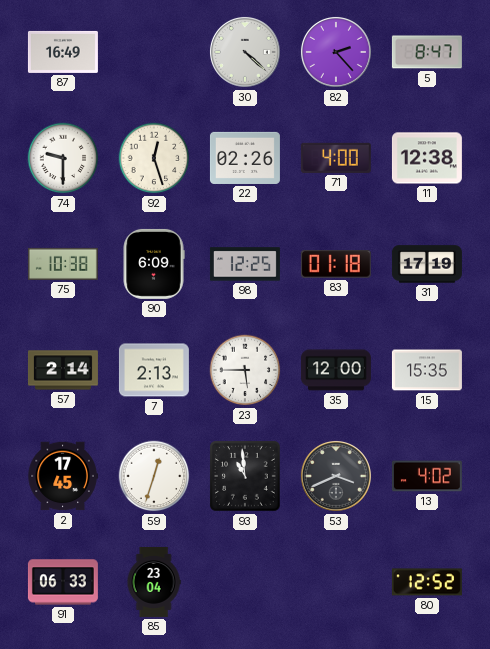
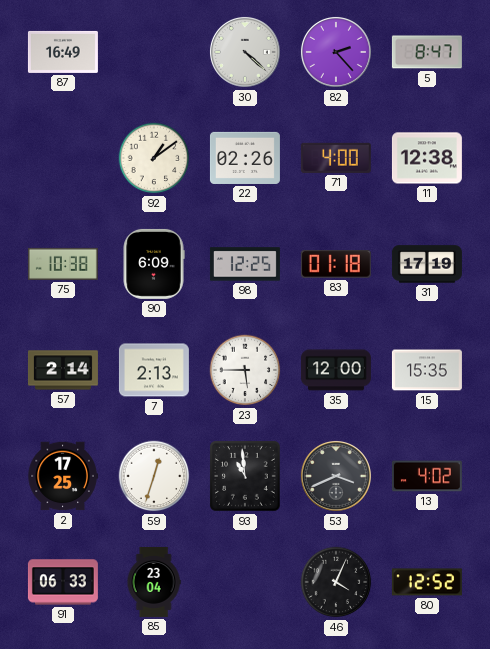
74: 9:30 -> none (63, 158)
92: 12:27 -> 1:09 (154, 158)
2: 17:45 -> 17:25 (63, 476)
46: none -> 4:04 (336, 582)
